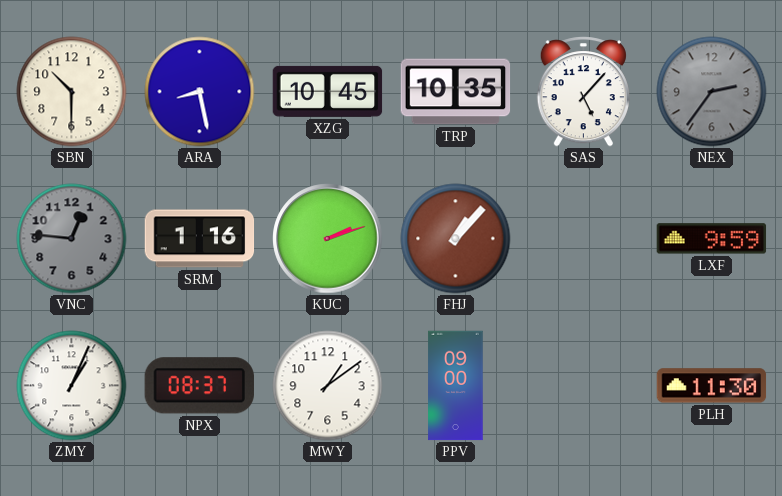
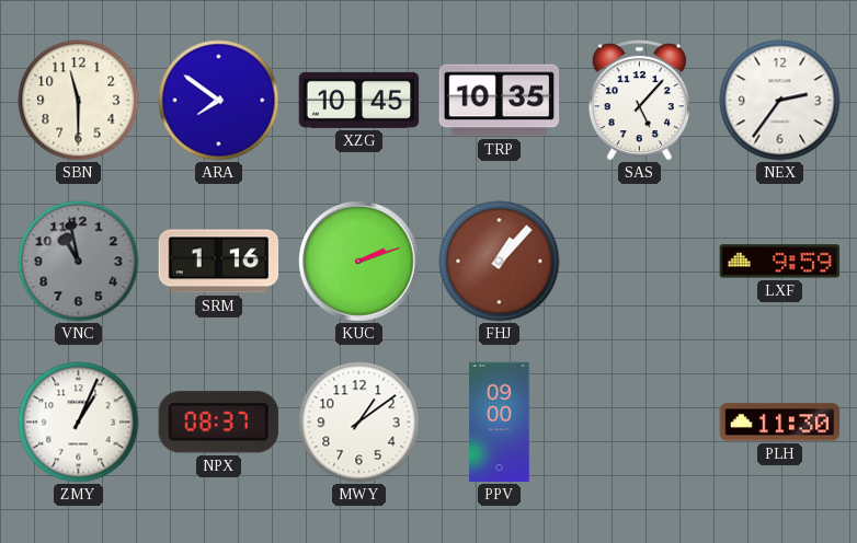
SBN: 10:30 -> 11:30 (79, 101)
ARA: 8:28 -> 7:51 (219, 101)
NEX dial: grey -> white (780, 101)
VNC: 12:46 -> 10:58 (79, 262)
